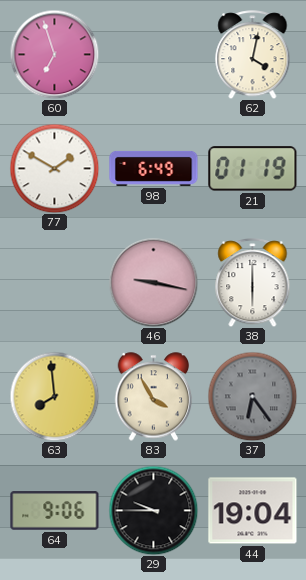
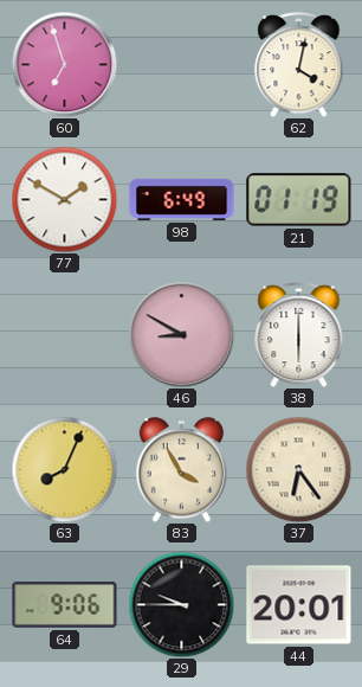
46: 9:17 -> 8:50 (181, 334)
63: 7:59 -> 8:04 (64, 469)
37 dial: grey -> cream (298, 469)
44: 19:04 -> 20:01 (299, 605)
